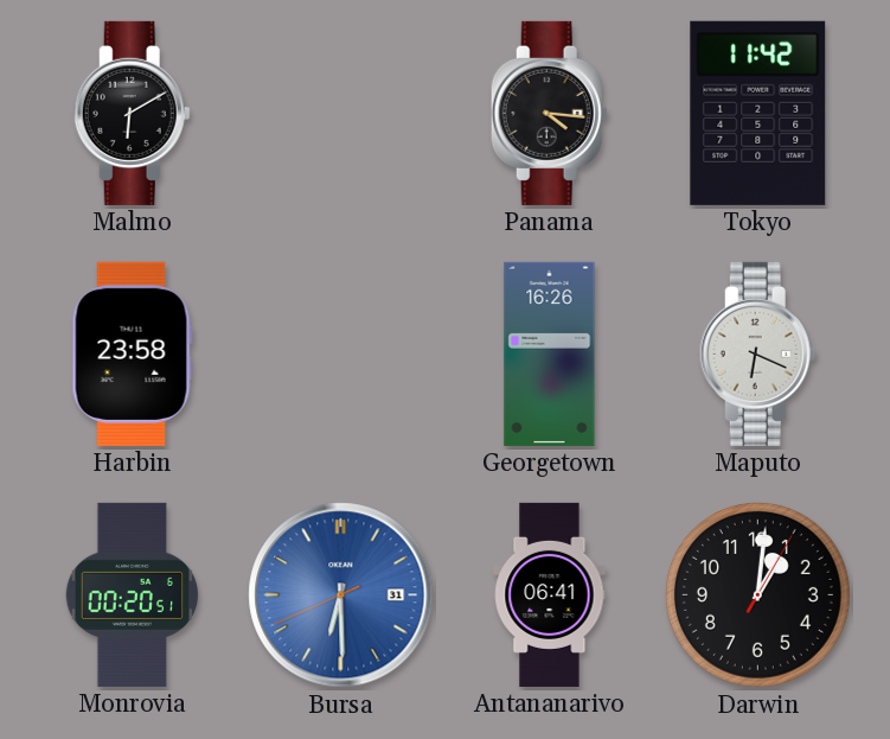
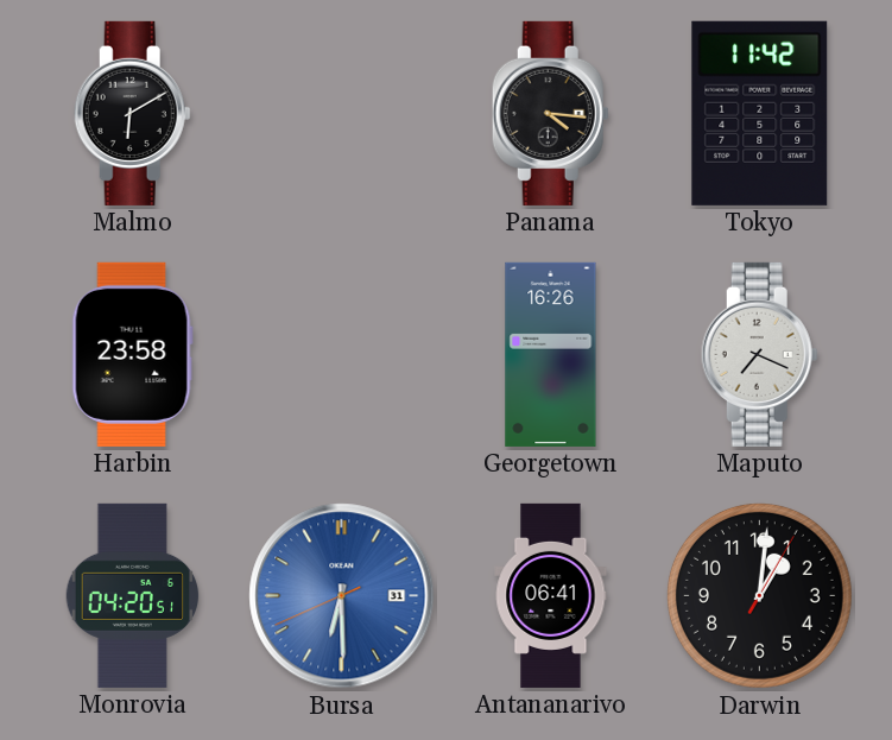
Maputo: 6:19 -> 7:19 (759, 354)
Monrovia: 00:20 -> 04:20 (133, 595)
